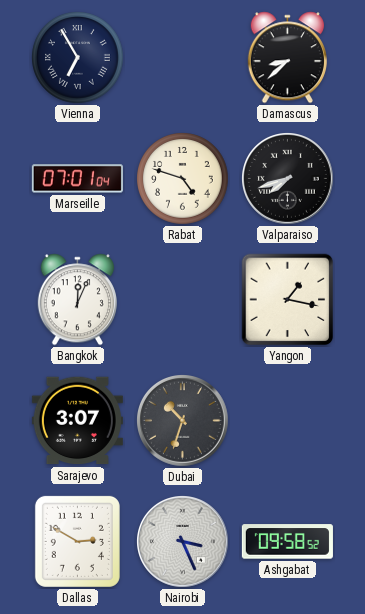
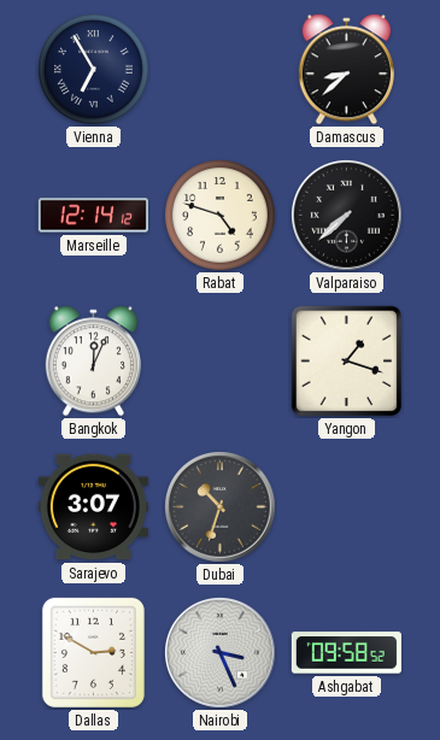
Marseille: 07:01 -> 12:14 (93, 216)
Valparaiso: 7:42 -> 7:38 (347, 216)
Yangon: 1:17 -> 1:18 (347, 362)
